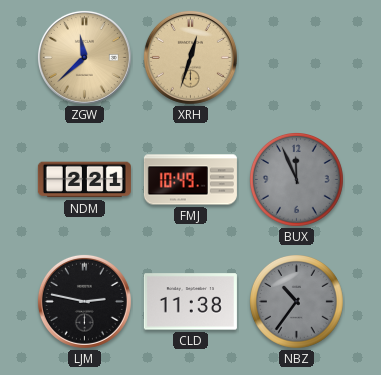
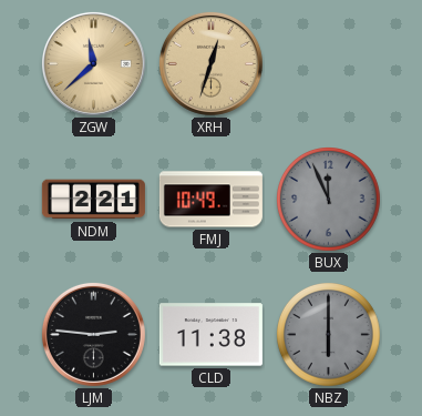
LJM: 2:47 -> 2:46 (93, 334)
NBZ: 10:36 -> 6:00 (329, 335)
